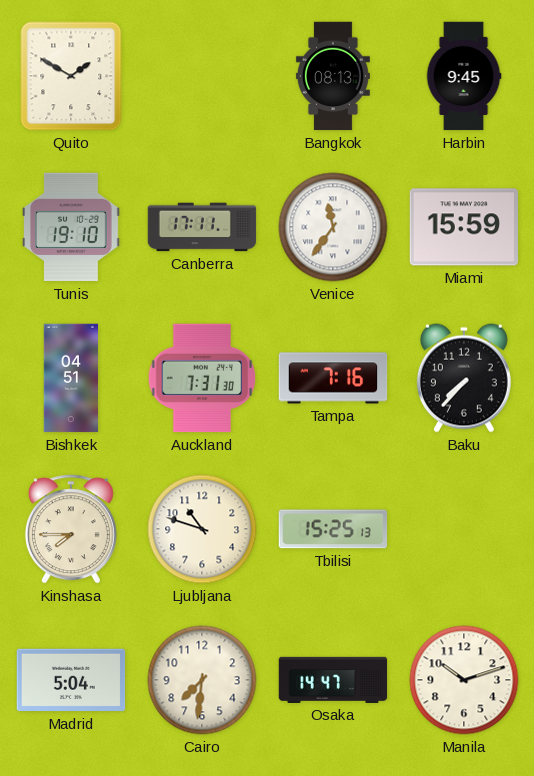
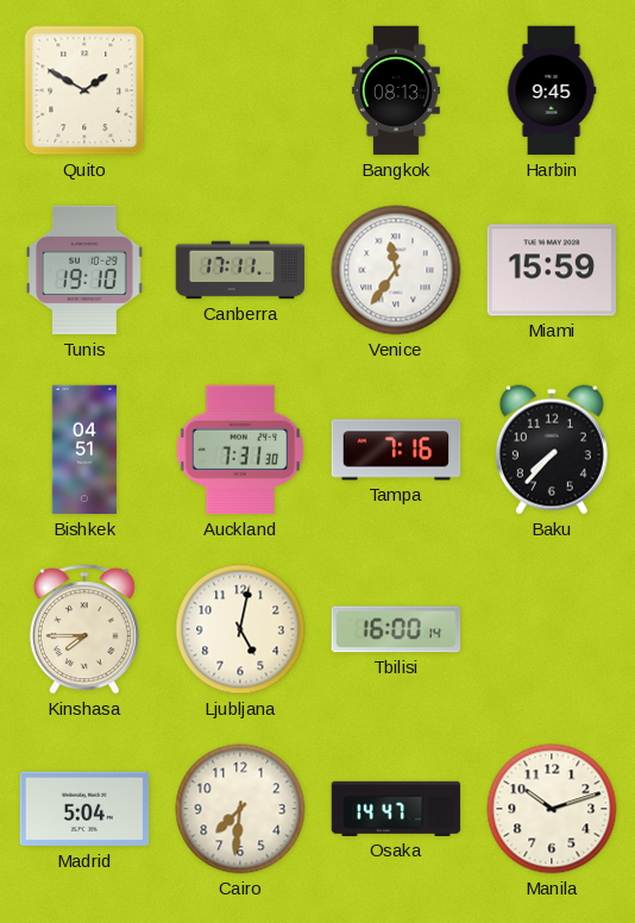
Ljubljana: 10:48 -> 5:02 (240, 629)
Tbilisi: 15:25 -> 16:00 (396, 629)
